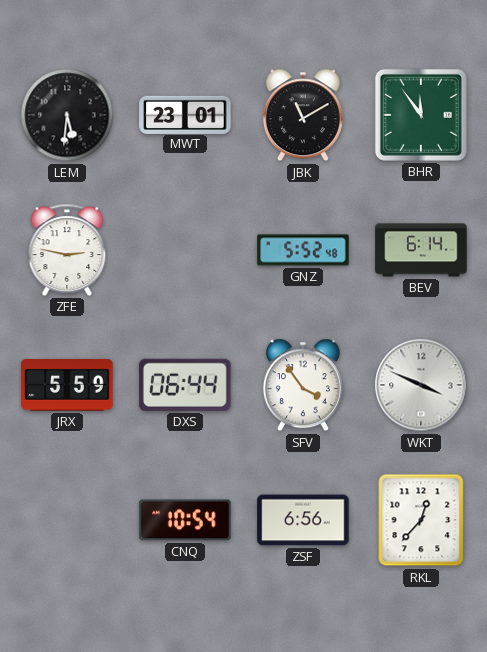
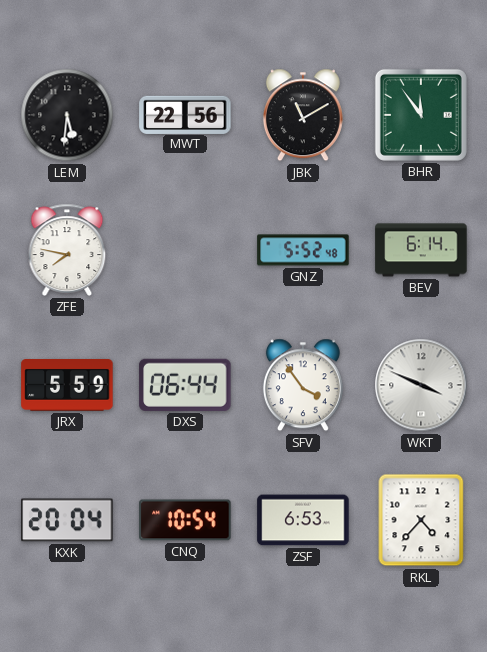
MWT: 23:01 -> 22:56 (185, 114)
ZFE: 2:47 -> 7:47 (67, 250)
KXK: none -> 20:04 (67, 520)
ZSF: 6:56 -> 6:53 (303, 520)
RKL: 12:37 -> 4:37 (421, 520)
